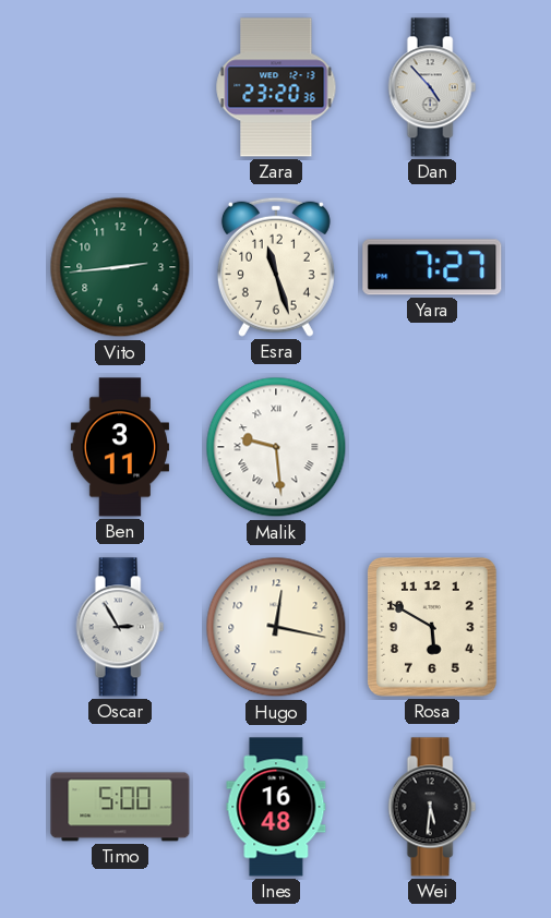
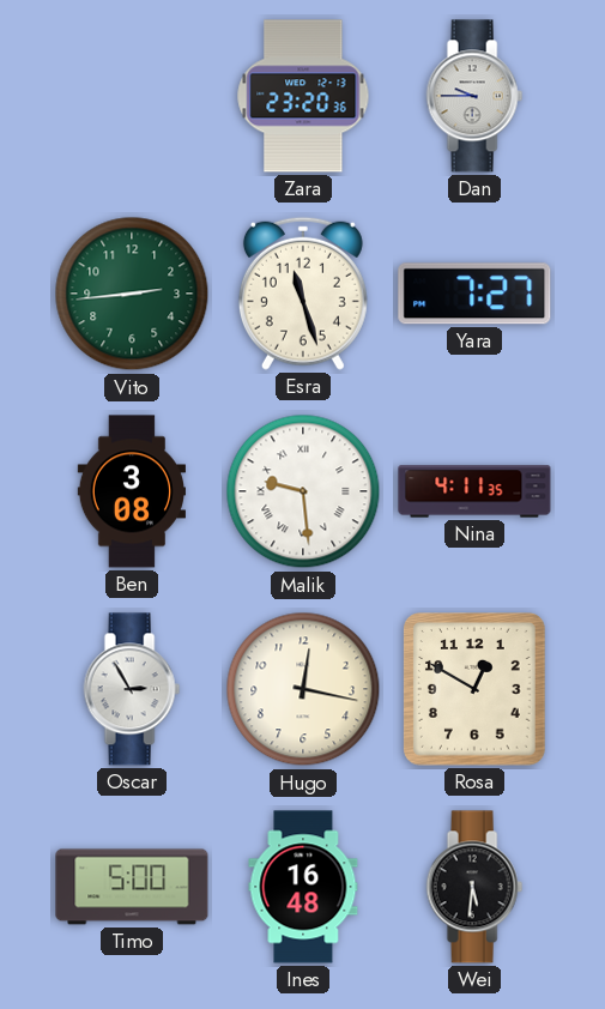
Dan: 4:53 -> 9:45 (474, 96)
Ben: 3:11 -> 3:08 (131, 491)
Nina: none -> 4:11 (474, 491)
Rosa: 5:50 -> 12:50 (476, 689)
